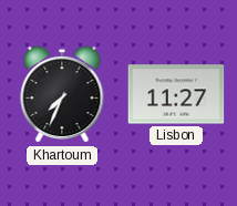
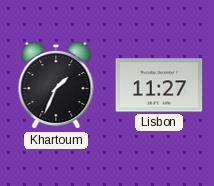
Khartoum: 7:34 -> 1:34 (56, 85)
